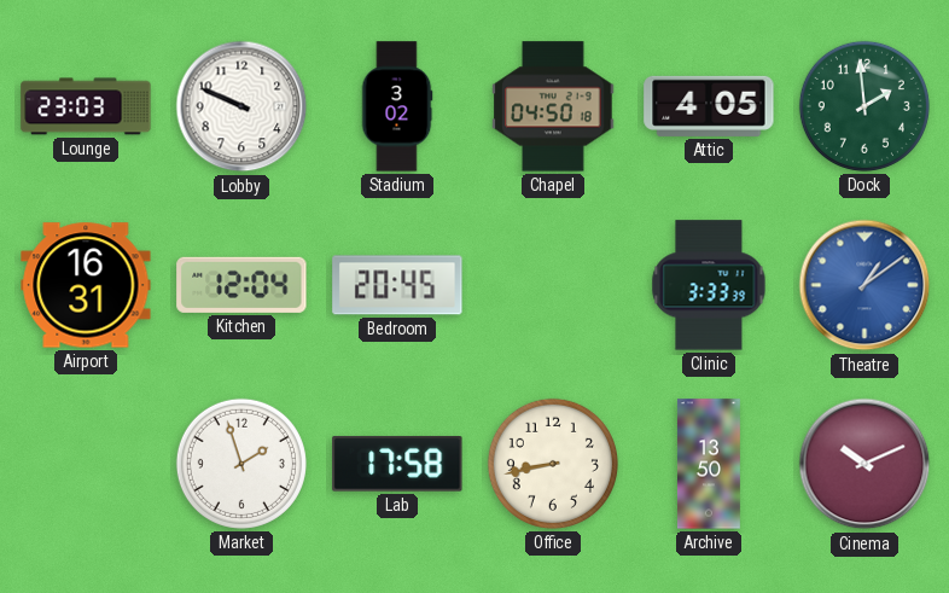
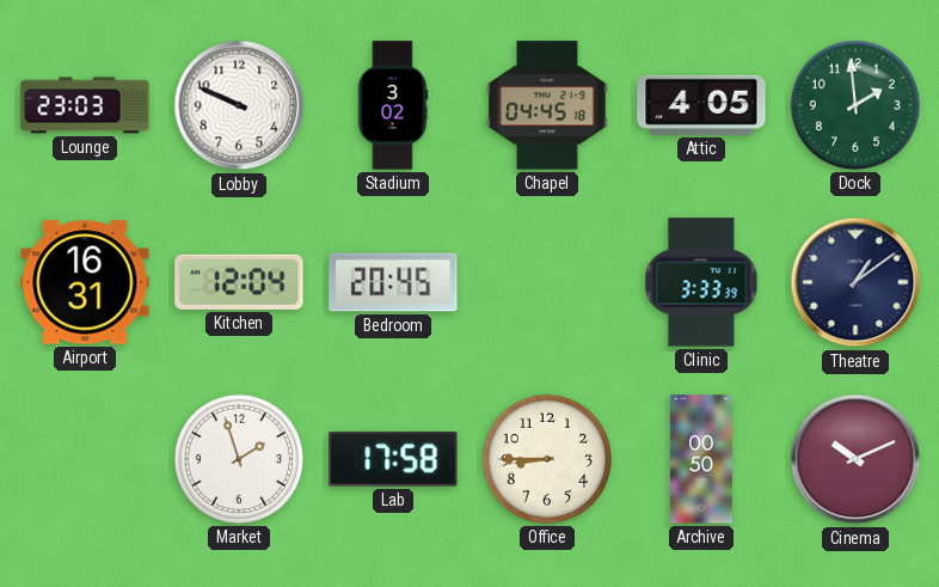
Chapel: 04:50 -> 04:45 (547, 105)
Theatre dial: blue -> navy (855, 282)
Office: 8:43 -> 8:45 (547, 459)
Archive: 13:50 -> 00:50 (701, 459)
